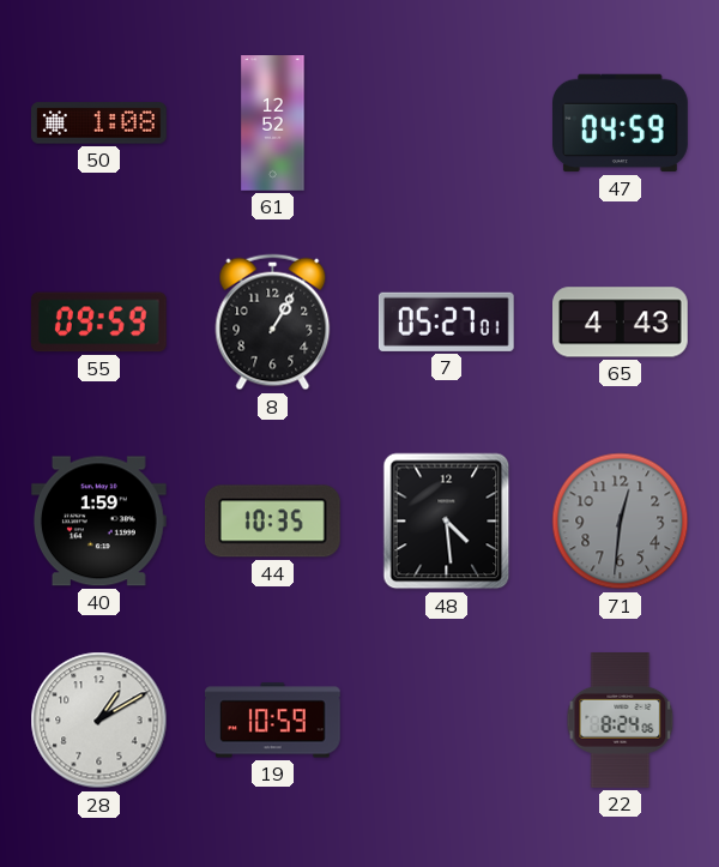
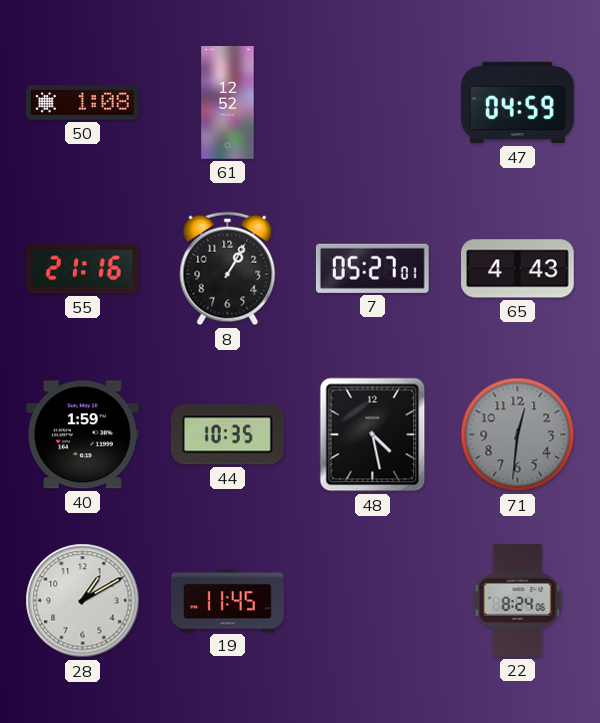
55: 09:59 -> 21:16 (82, 269)
48: 4:29 -> 4:28 (373, 435)
19: 10:59 -> 11:45 (228, 601)
